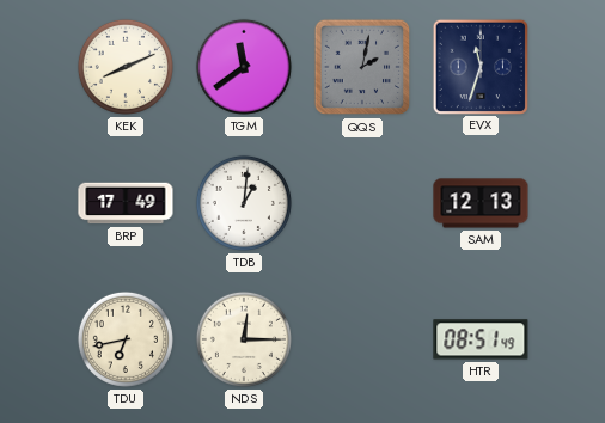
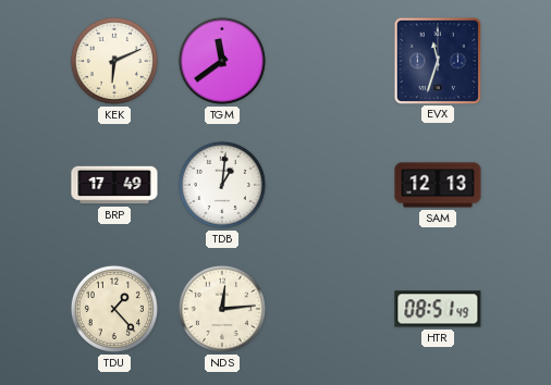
KEK: 8:11 -> 6:11 (114, 61)
QQS: 2:02 -> none (362, 67)
TDU: 6:43 -> 1:23 (114, 309)
NDS: 12:15 -> 12:14 (222, 309)
